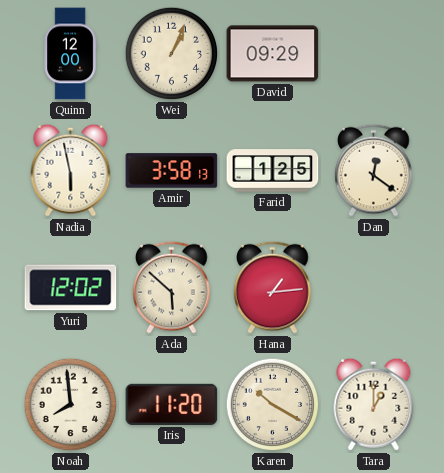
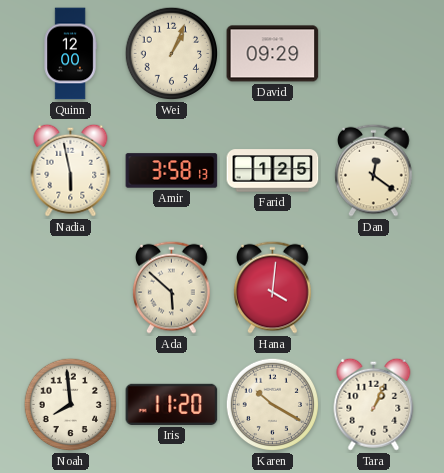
Yuri: 12:02 -> none (71, 288)
Hana: 1:14 -> 4:01 (273, 287)
Tara: 1:00 -> 1:04 (374, 404)
